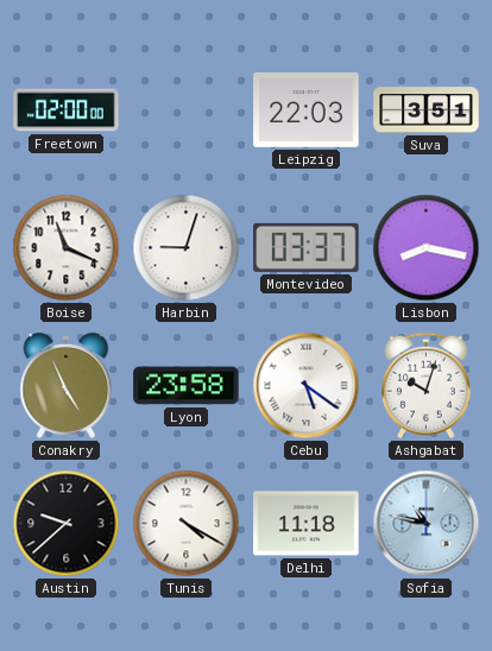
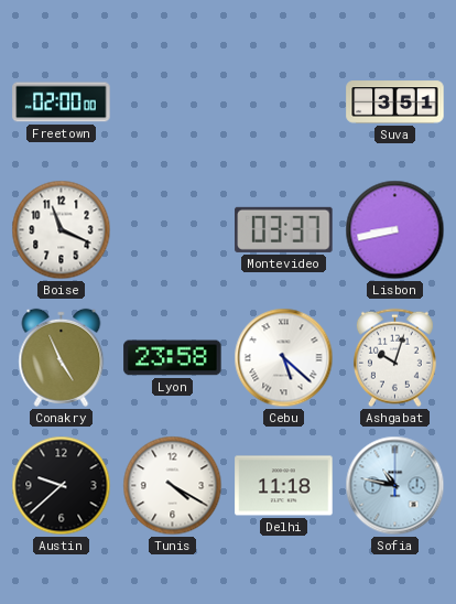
Leipzig: 22:03 -> none (307, 109)
Harbin: 9:03 -> none (187, 248)
Lisbon: 8:17 -> 8:43 (395, 230)
Cebu: 5:21 -> 5:22 (284, 358)
